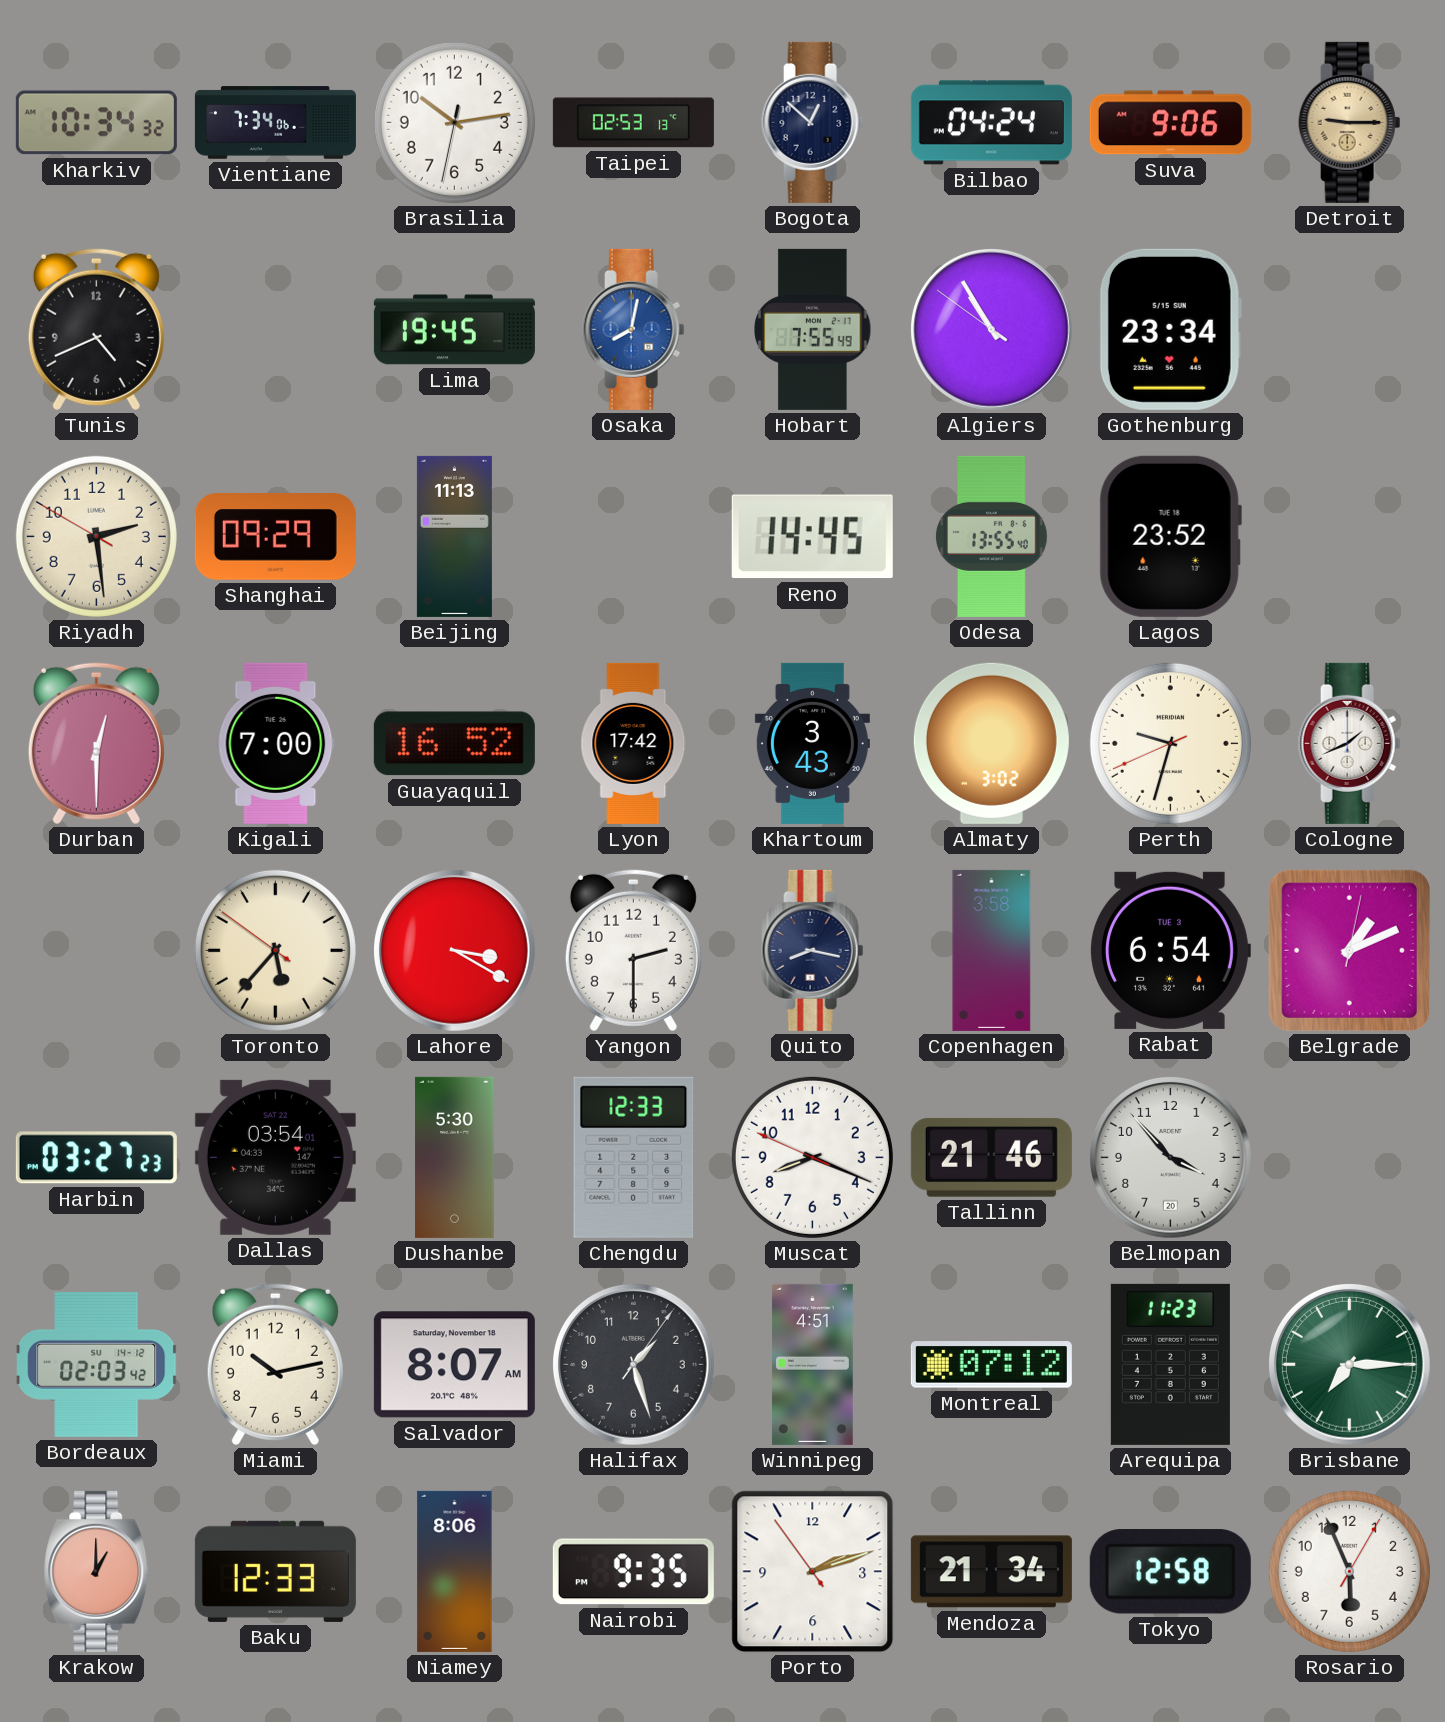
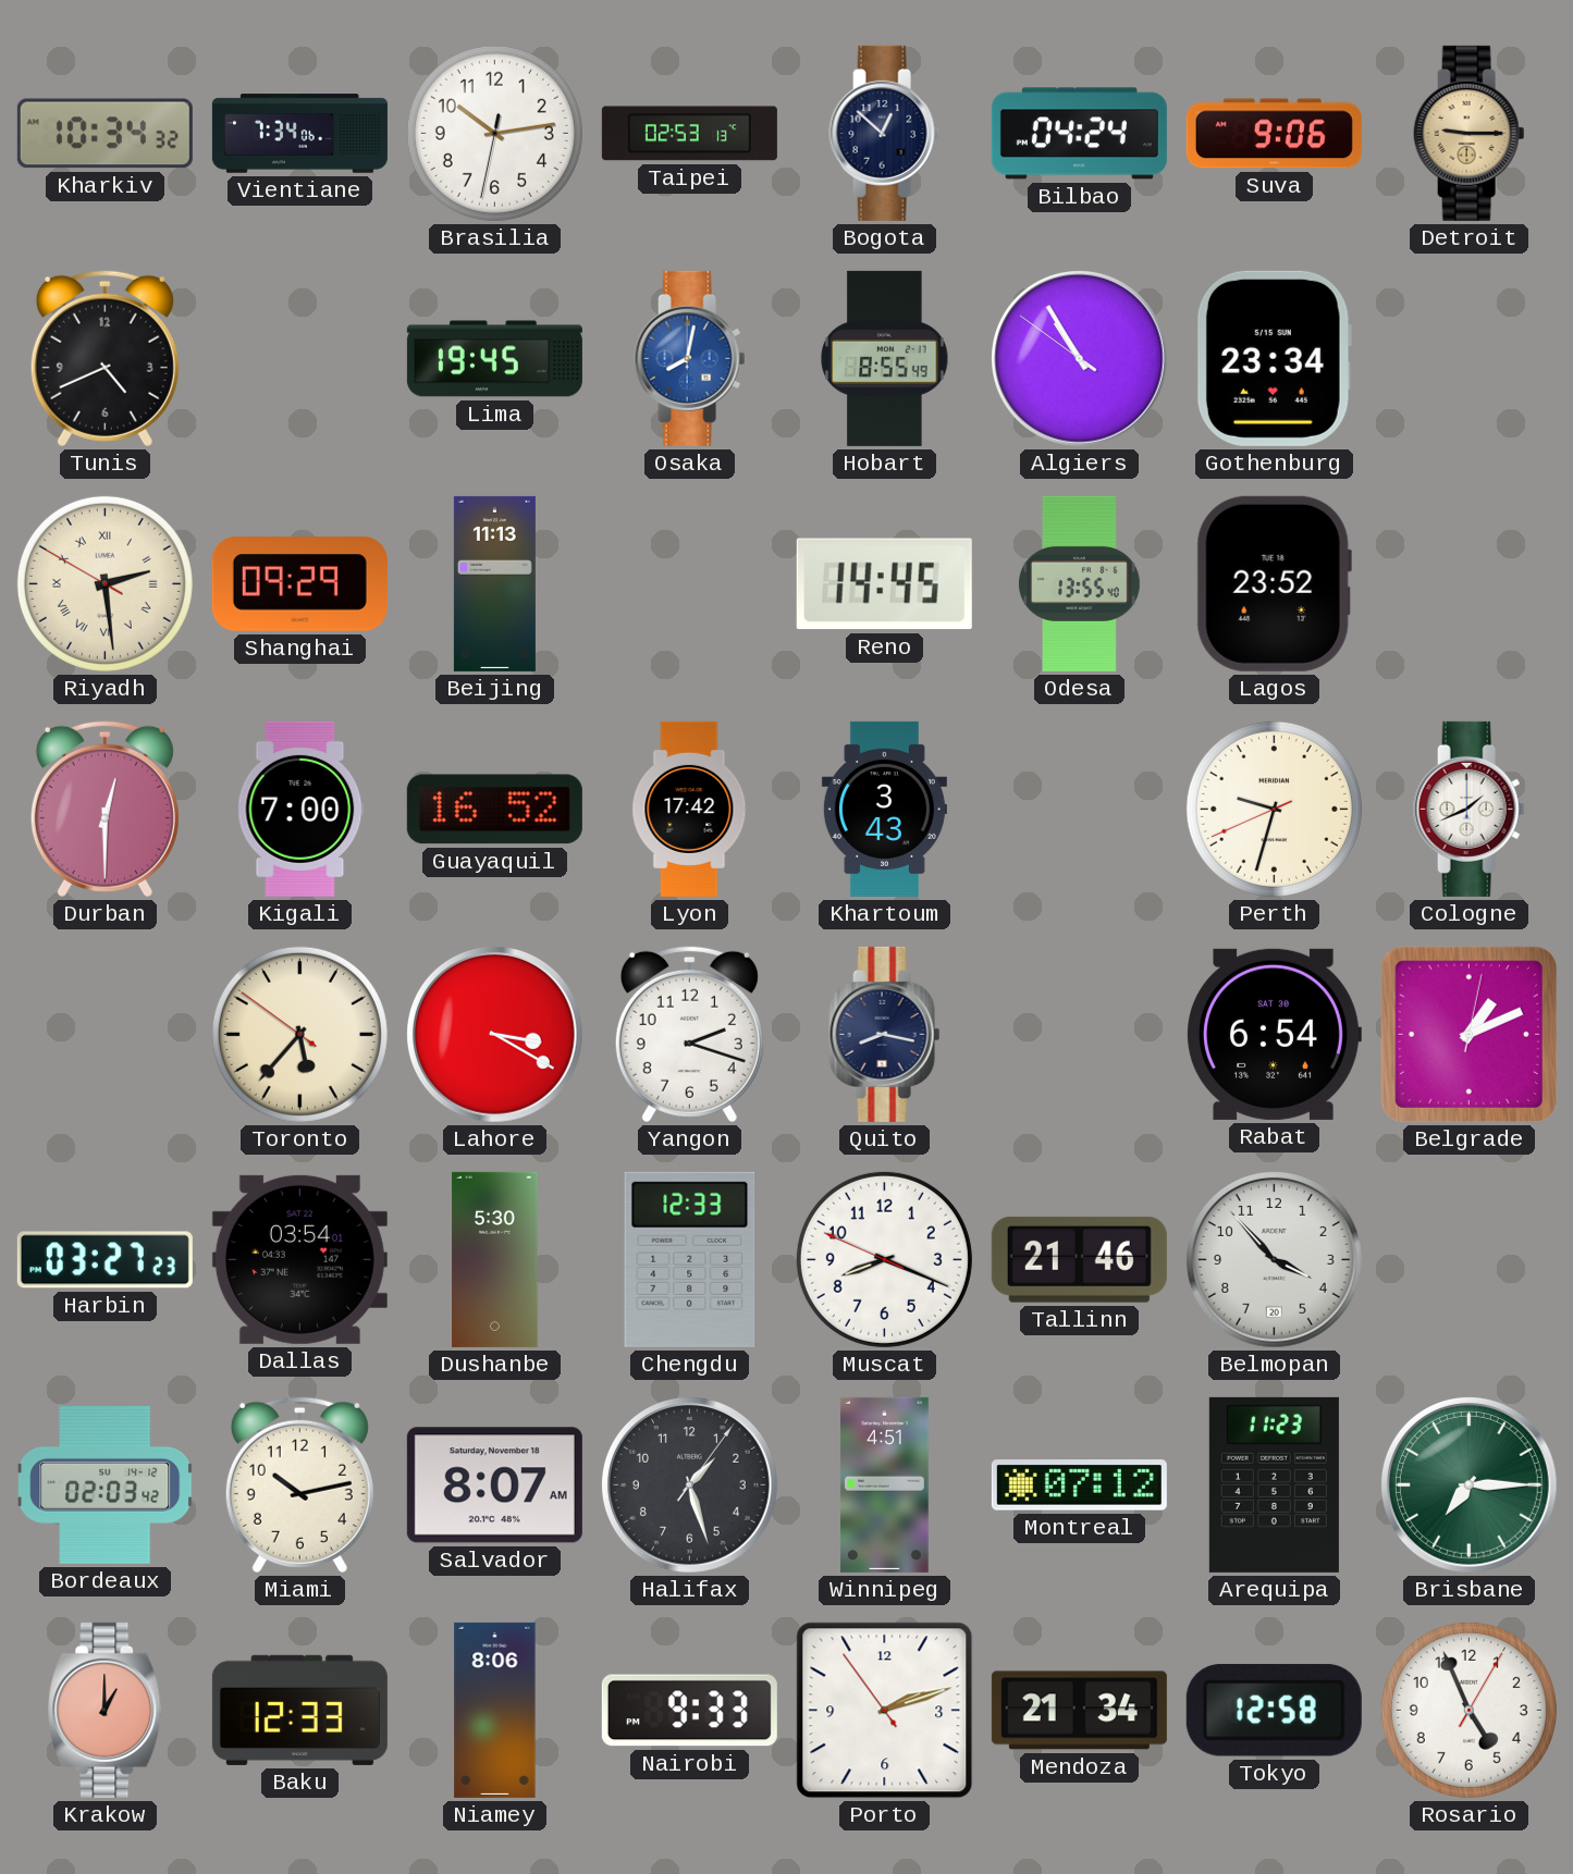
Hobart: 7:55 -> 8:55 (885, 358)
Riyadh numerals: Arabic -> Roman (105, 583)
Almaty: 3:02 -> none (991, 743)
Yangon: 2:30 -> 2:18 (689, 1034)
Copenhagen: 3:58 -> none (992, 950)
Rabat date: TUE 3 -> SAT 30 (1274, 1034)
Nairobi: 9:35 -> 9:33 (689, 1711)
Rosario: 5:56 -> 4:56 (1468, 1710)
